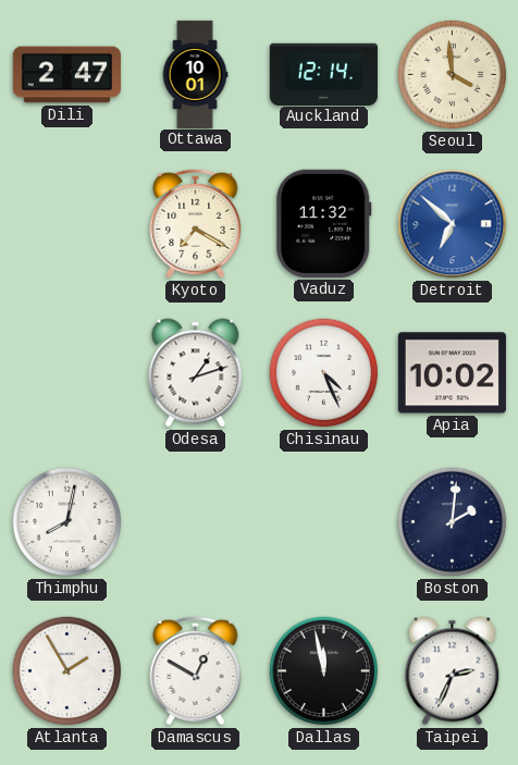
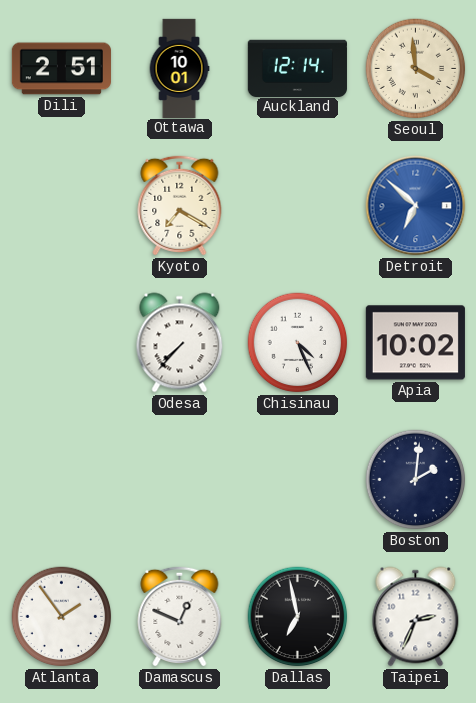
Dili: 2:47 -> 2:51 (61, 69)
Vaduz: 11:32 -> none (323, 223)
Odesa: 1:12 -> 7:37 (180, 343)
Thimphu: 8:02 -> none (67, 522)
Atlanta: 1:55 -> 1:54 (62, 617)
Damascus: 12:50 -> 12:49 (180, 616)
Dallas: 11:58 -> 6:58 (298, 617)
